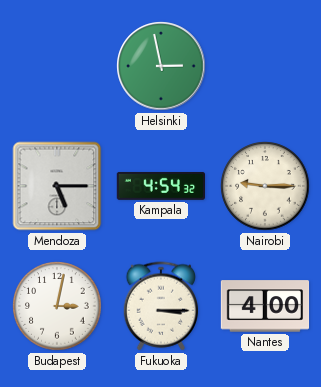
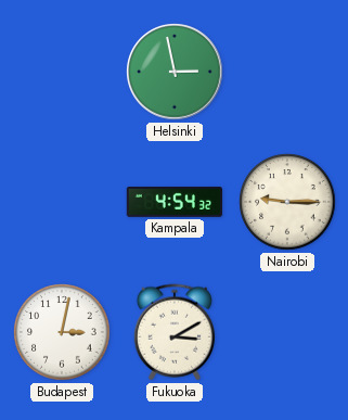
Mendoza: 5:15 -> none (57, 186)
Fukuoka: 3:15 -> 3:10 (173, 332)
Nantes: 4:00 -> none (265, 306)
